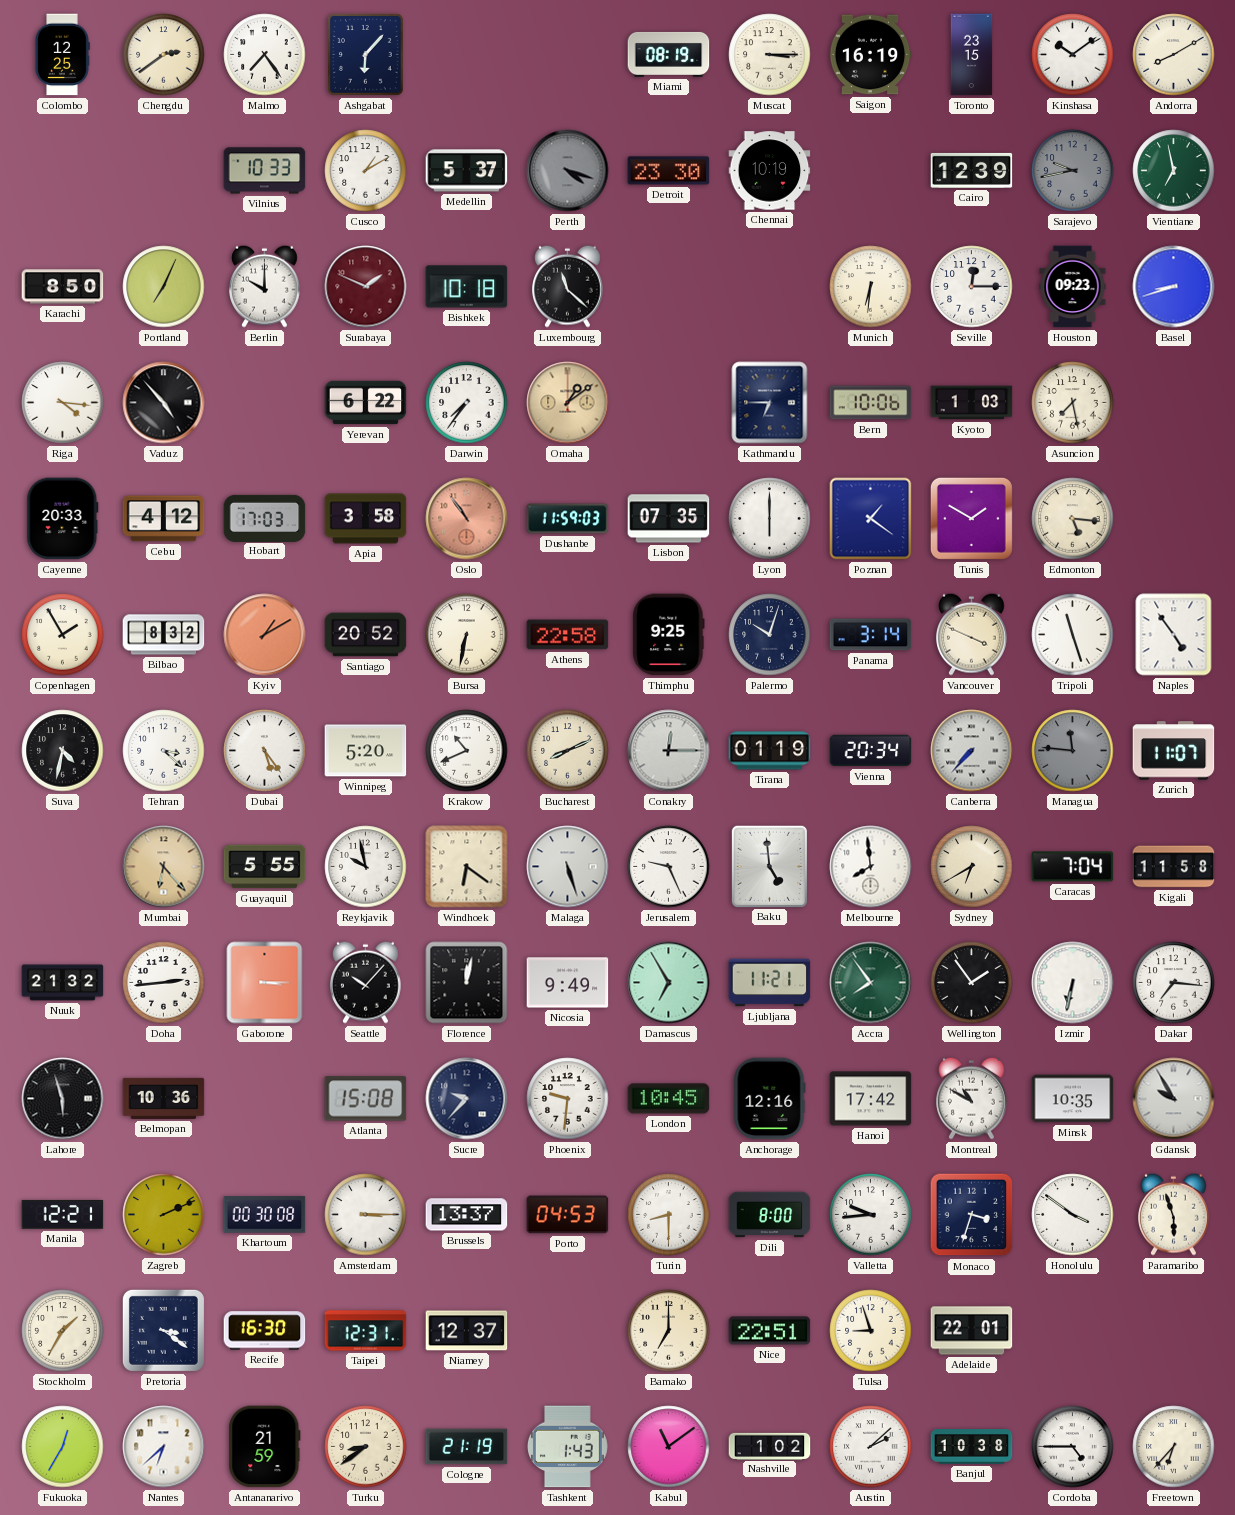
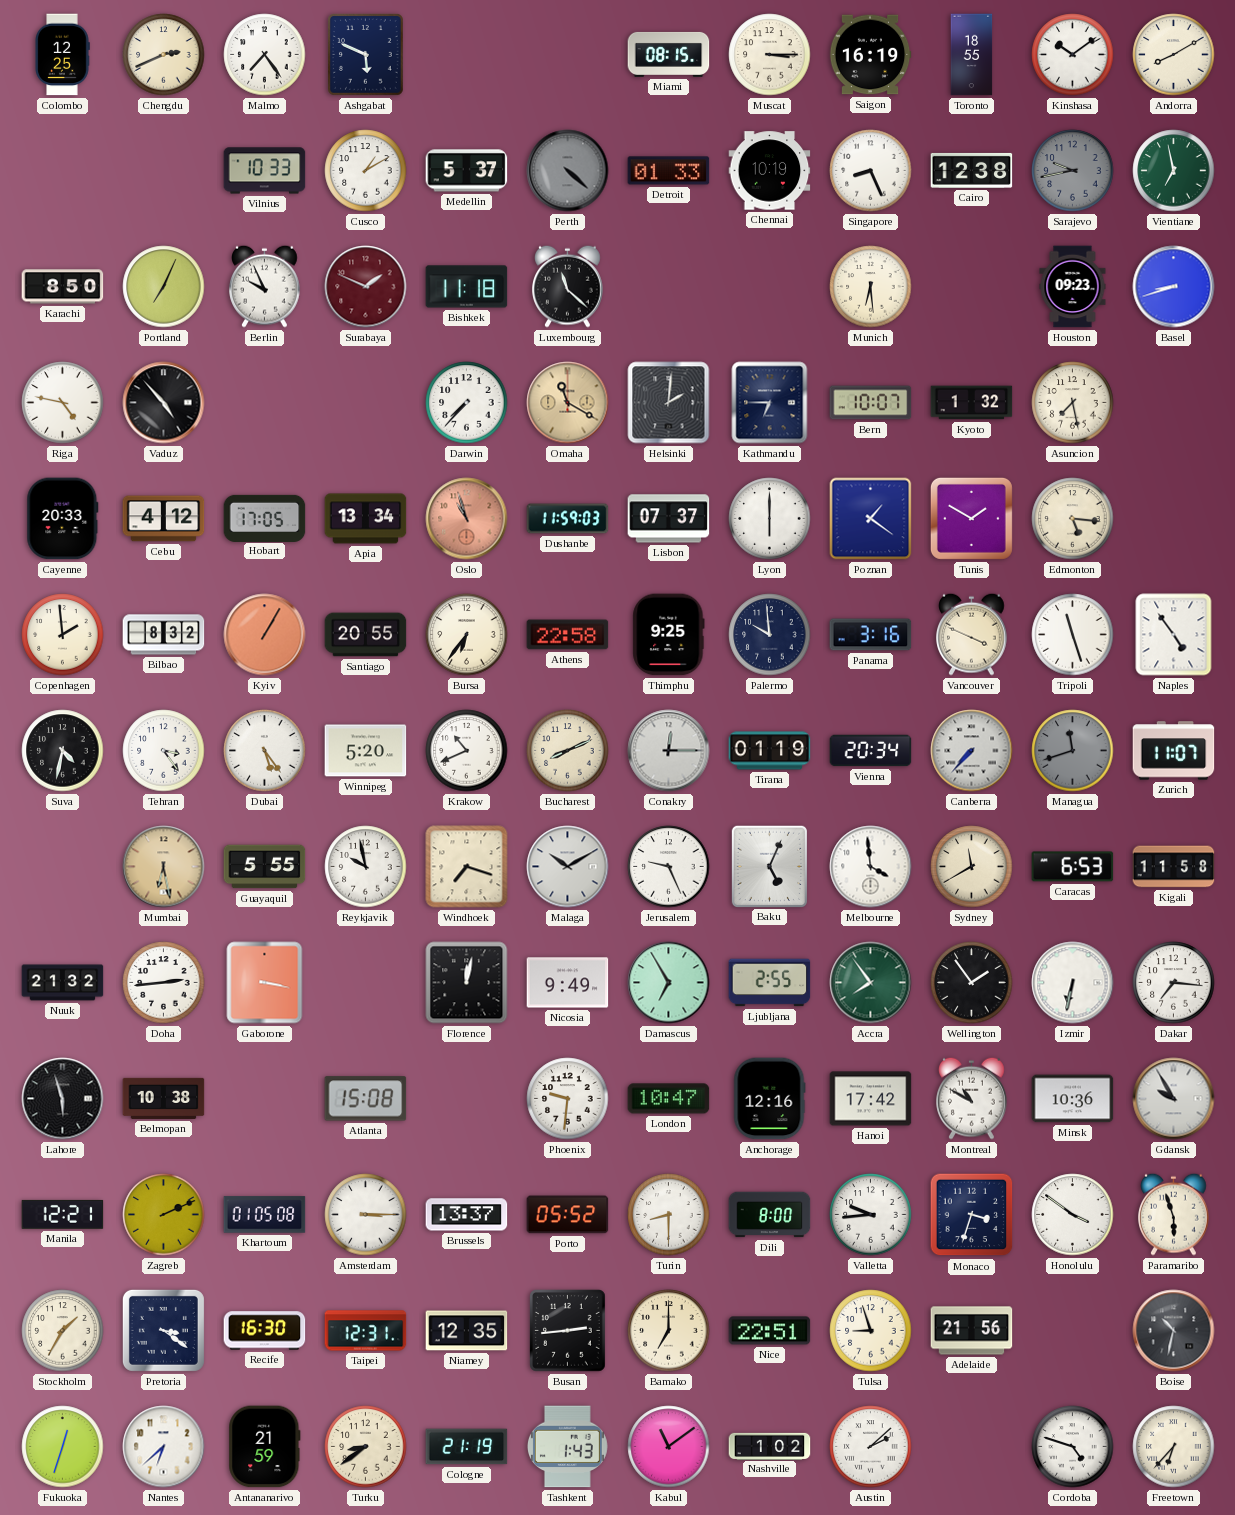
Chengdu: 2:39 -> 2:41 (164, 55)
Ashgabat: 6:07 -> 5:49 (366, 55)
Miami: 08:19 -> 08:15 (669, 54)
Toronto: 23:15 -> 18:55 (972, 55)
Perth: 4:18 -> 4:22 (568, 171)
Detroit: 23:30 -> 01:33 (669, 171)
Singapore: none -> 8:26 (871, 171)
Cairo: 12:39 -> 12:38 (972, 170)
Berlin: 10:00 -> 9:56 (265, 286)
Bishkek: 10:18 -> 11:18 (467, 287)
Munich: 6:31 -> 6:29 (871, 287)
Seville: 12:15 -> none (972, 287)
Riga: 4:16 -> 4:47 (63, 403)
Yerevan: 6:22 -> none (366, 403)
Darwin: 7:36 -> 7:37 (467, 403)
Omaha: 1:09 -> 11:20 (568, 403)
Helsinki: none -> 2:01 (669, 403)
Bern: 10:06 -> 10:07 (871, 403)
Kyoto: 1:03 -> 1:32 (972, 403)
Hobart: 17:03 -> 17:05 (265, 518)
Apia: 3:58 -> 13:34 (366, 519)
Oslo: 10:54 -> 10:57 (467, 519)
Lisbon: 07:35 -> 07:37 (669, 519)
Copenhagen: 1:55 -> 1:59 (63, 635)
Kyiv: 1:10 -> 1:05 (265, 635)
Santiago: 20:52 -> 20:55 (366, 635)
Bursa: 6:32 -> 6:36 (467, 635)
Palermo: 10:03 -> 9:59 (770, 635)
Panama: 3:14 -> 3:16 (871, 635)
Tehran: 3:22 -> 3:24 (164, 751)
Managua: 11:46 -> 11:42 (1073, 751)
Mumbai: 6:23 -> 6:28 (164, 867)
Windhoek: 6:21 -> 7:18 (467, 867)
Malaga: 5:27 -> 10:10 (568, 867)
Baku: 4:59 -> 5:04 (769, 866)
Melbourne: 7:59 -> 3:59 (871, 867)
Sydney: 6:40 -> 11:40 (972, 867)
Caracas: 7:04 -> 6:53 (1073, 867)
Gaborone: 3:15 -> 3:17 (265, 983)
Seattle: 10:07 -> none (366, 982)
Ljubljana: 11:21 -> 2:55 (770, 983)
Belmopan: 10:36 -> 10:38 (164, 1098)
Sucre: 9:37 -> none (467, 1099)
London: 10:45 -> 10:47 (669, 1099)
Minsk: 10:35 -> 10:36 (1073, 1099)
Khartoum: 00:30 -> 01:05 (265, 1215)
Porto: 04:53 -> 05:52 (568, 1215)
Niamey: 12:37 -> 12:35 (467, 1331)
Busan: none -> 2:44 (568, 1331)
Adelaide: 22:01 -> 21:56 (972, 1331)
Boise: none -> 10:32 (1174, 1331)
Fukuoka: 12:35 -> 12:33 (63, 1447)
Banjul: 10:38 -> none (972, 1447)
Cordoba: 4:45 -> 4:48 (1073, 1447)
